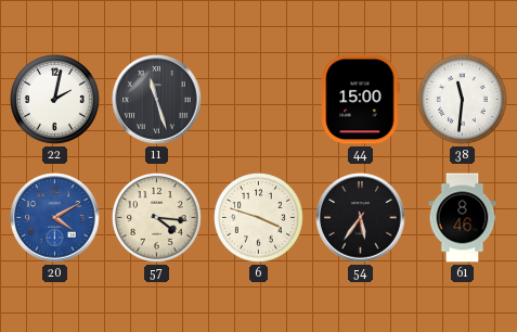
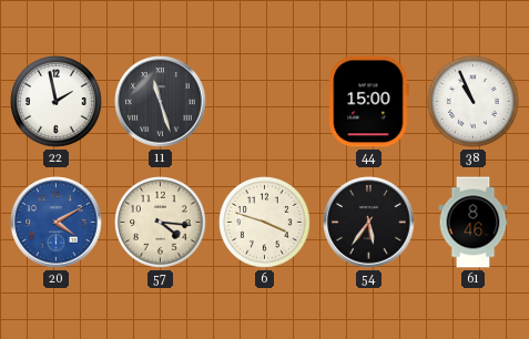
22: 2:02 -> 1:58 (57, 102)
38: 11:31 -> 10:56 (474, 102)
